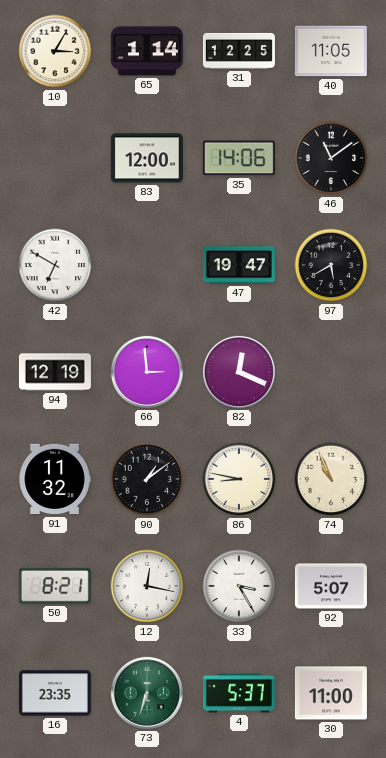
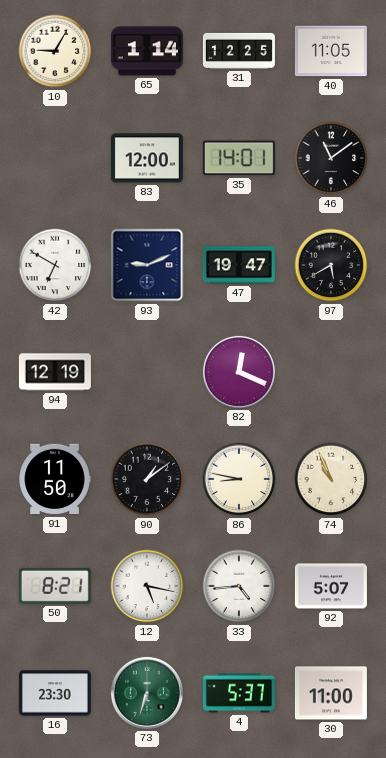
10: 3:05 -> 9:05 (55, 51)
35: 14:06 -> 14:01 (239, 158)
93: none -> 9:11 (147, 265)
66: 2:59 -> none (147, 372)
91: 11:32 -> 11:50 (55, 479)
12: 12:17 -> 5:17 (147, 586)
33: 3:25 -> 4:44 (239, 586)
16: 23:35 -> 23:30 (55, 693)
